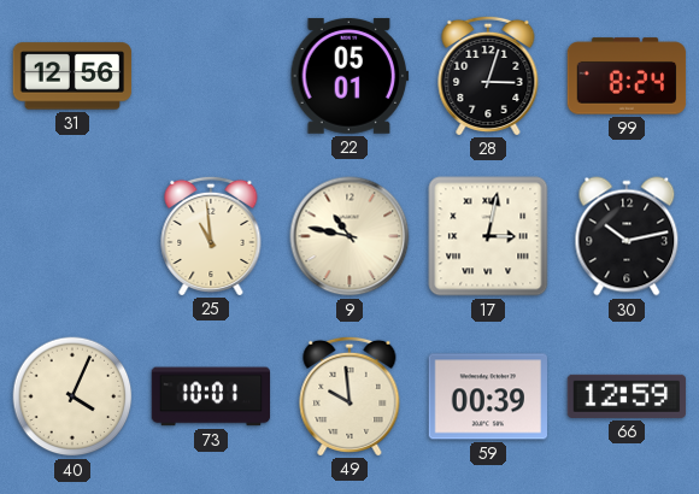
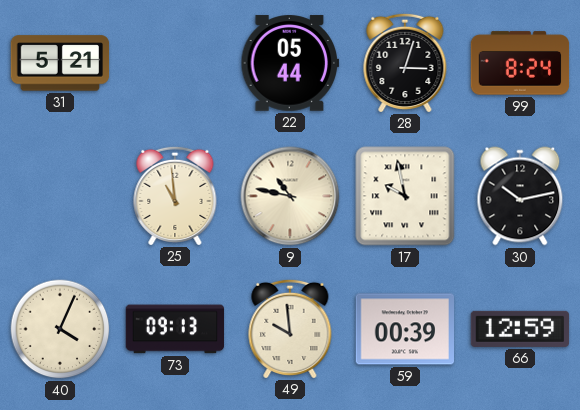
31: 12:56 -> 5:21 (60, 63)
22: 05:01 -> 05:44 (290, 63)
17: 3:02 -> 9:58 (405, 196)
73: 10:01 -> 09:13 (175, 329)
